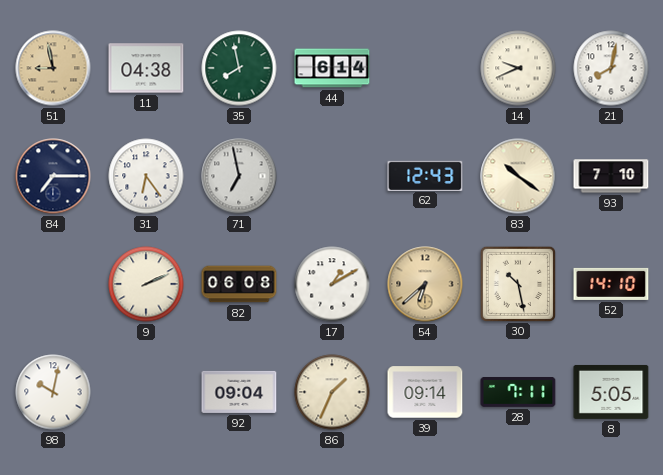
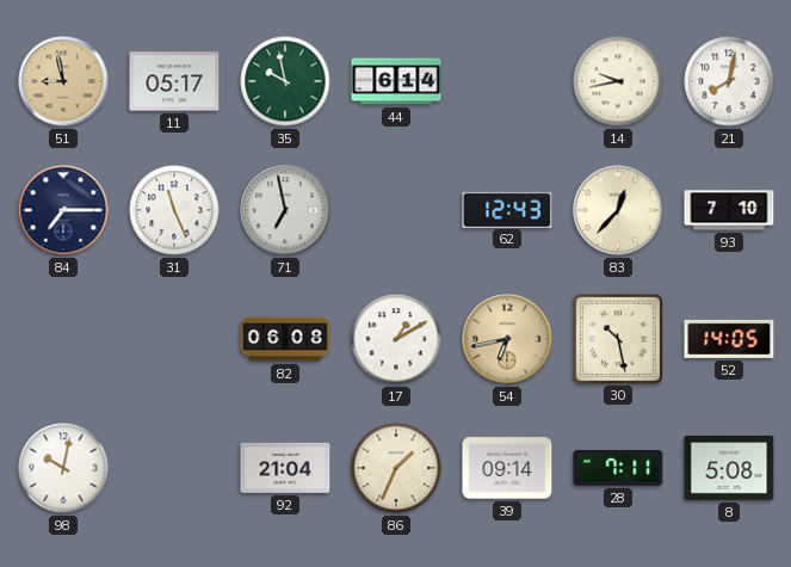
11: 04:38 -> 05:17 (174, 81)
35: 7:58 -> 9:58 (285, 81)
14: 9:41 -> 9:43 (618, 81)
31: 6:24 -> 11:26 (174, 210)
83: 10:21 -> 12:37 (618, 210)
9: 2:11 -> none (146, 284)
54: 6:38 -> 6:43 (507, 339)
52: 14:10 -> 14:05 (729, 339)
92: 09:04 -> 21:04 (285, 468)
8: 5:05 -> 5:08 (729, 468)
